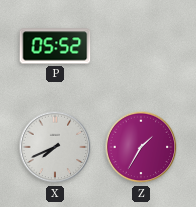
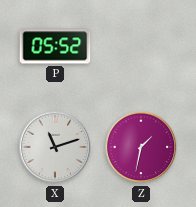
X: 7:41 -> 11:12 (55, 147)
Z: 1:35 -> 1:32 (141, 147)
